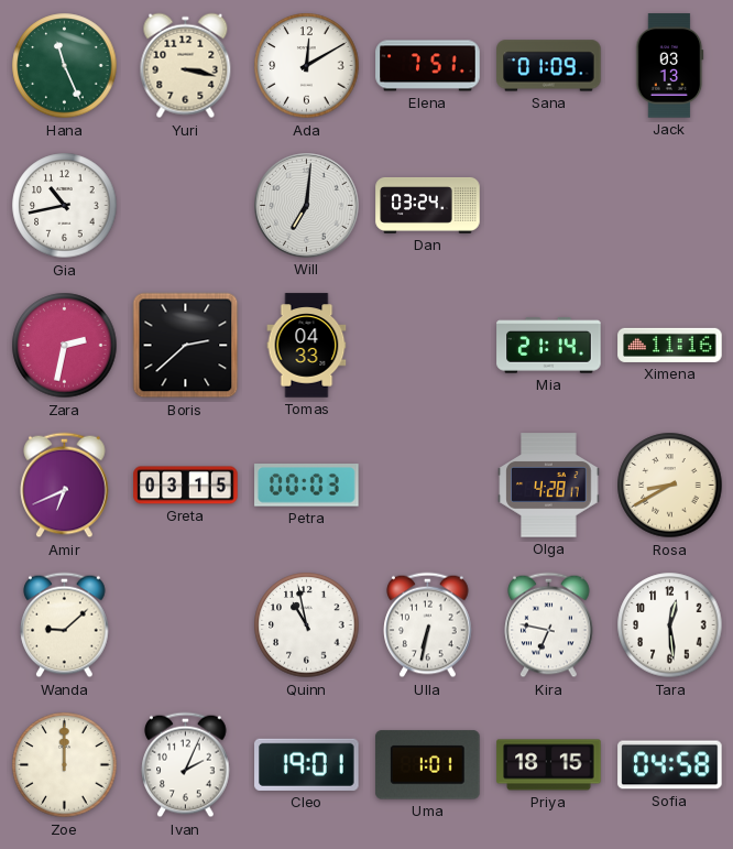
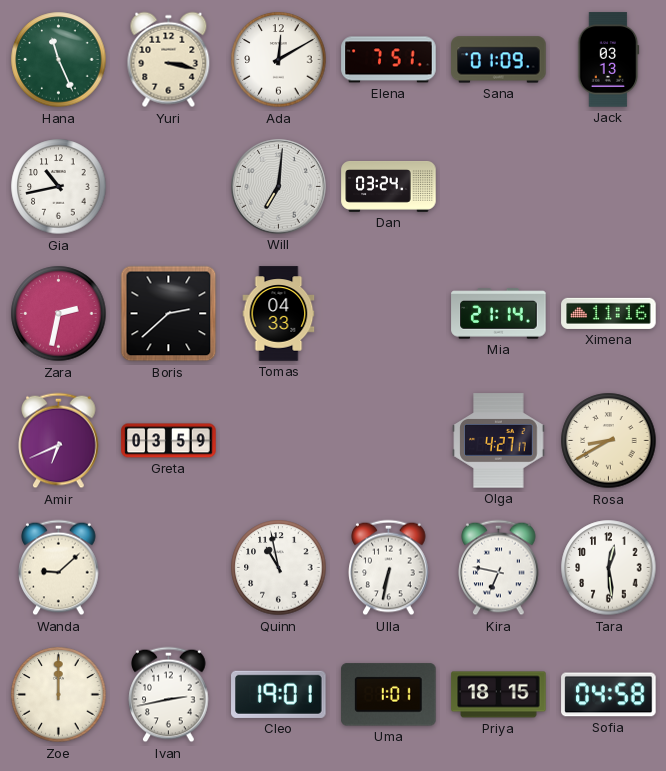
Greta: 03:15 -> 03:59 (169, 441)
Petra: 00:03 -> none (307, 486)
Olga: 4:28 -> 4:27 (499, 441)
Ivan: 2:04 -> 2:43 (169, 695)
